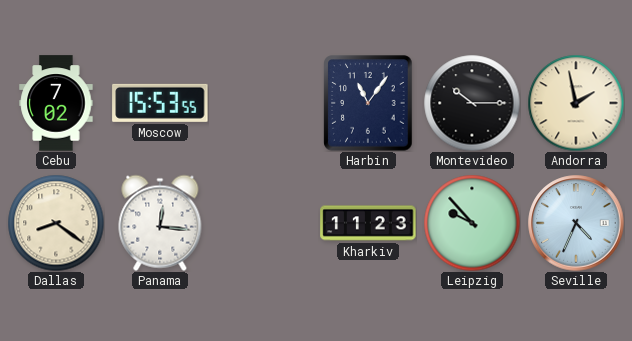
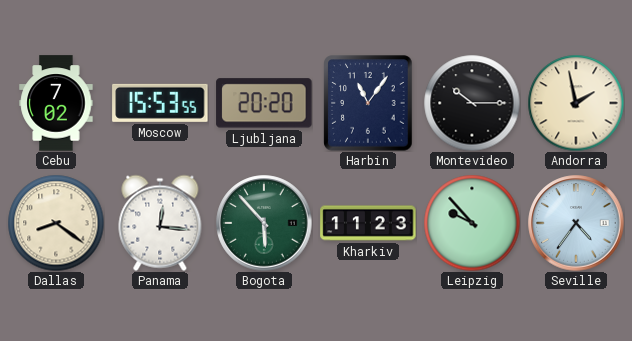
Ljubljana: none -> 20:20 (264, 103)
Bogota: none -> 5:53 (264, 223)
Seville: 4:34 -> 4:36 (576, 223)
